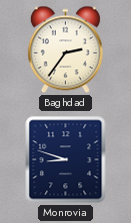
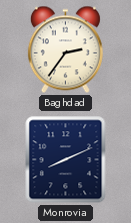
Monrovia: 8:48 -> 8:11 (66, 160)
